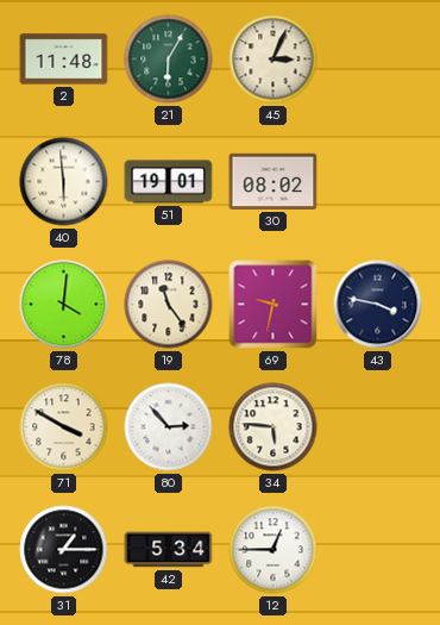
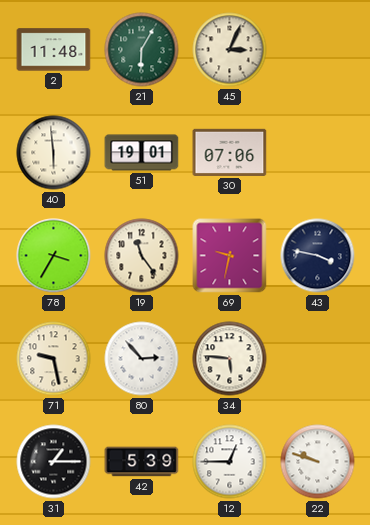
30: 08:02 -> 07:06 (230, 152)
78: 4:01 -> 3:35 (54, 256)
71: 3:50 -> 9:28 (54, 359)
42: 5:34 -> 5:39 (142, 462)
22: none -> 9:48 (318, 462)
